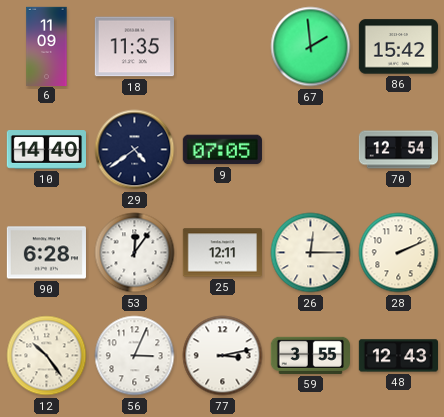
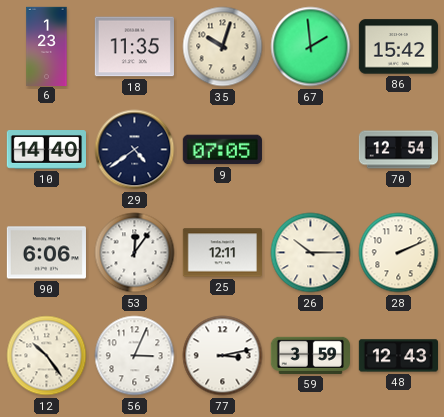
6: 11:09 -> 1:23 (47, 46)
35: none -> 10:03 (223, 47)
90: 6:28 -> 6:06 (46, 253)
26: 12:15 -> 10:15 (311, 253)
59: 3:55 -> 3:59 (310, 355)
